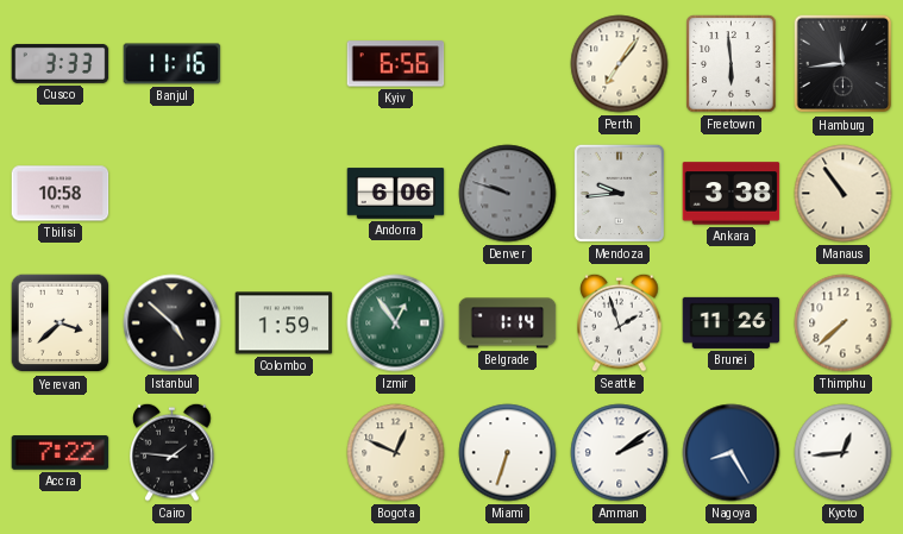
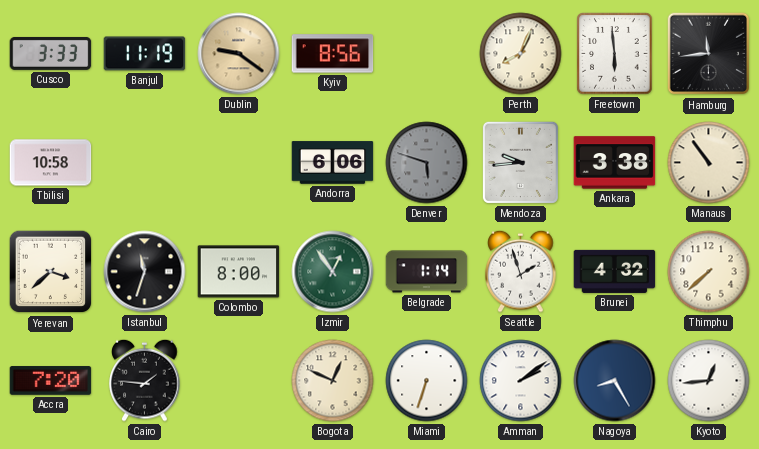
Banjul: 11:16 -> 11:19 (145, 54)
Dublin: none -> 9:21 (239, 54)
Kyiv: 6:56 -> 8:56 (333, 54)
Perth: 7:06 -> 8:04 (521, 54)
Denver: 9:48 -> 5:48 (427, 163)
Istanbul: 4:52 -> 11:33 (145, 272)
Colombo: 1:59 -> 8:00 (239, 272)
Brunei: 11:26 -> 4:32 (615, 271)
Accra: 7:22 -> 7:20 (51, 381)
